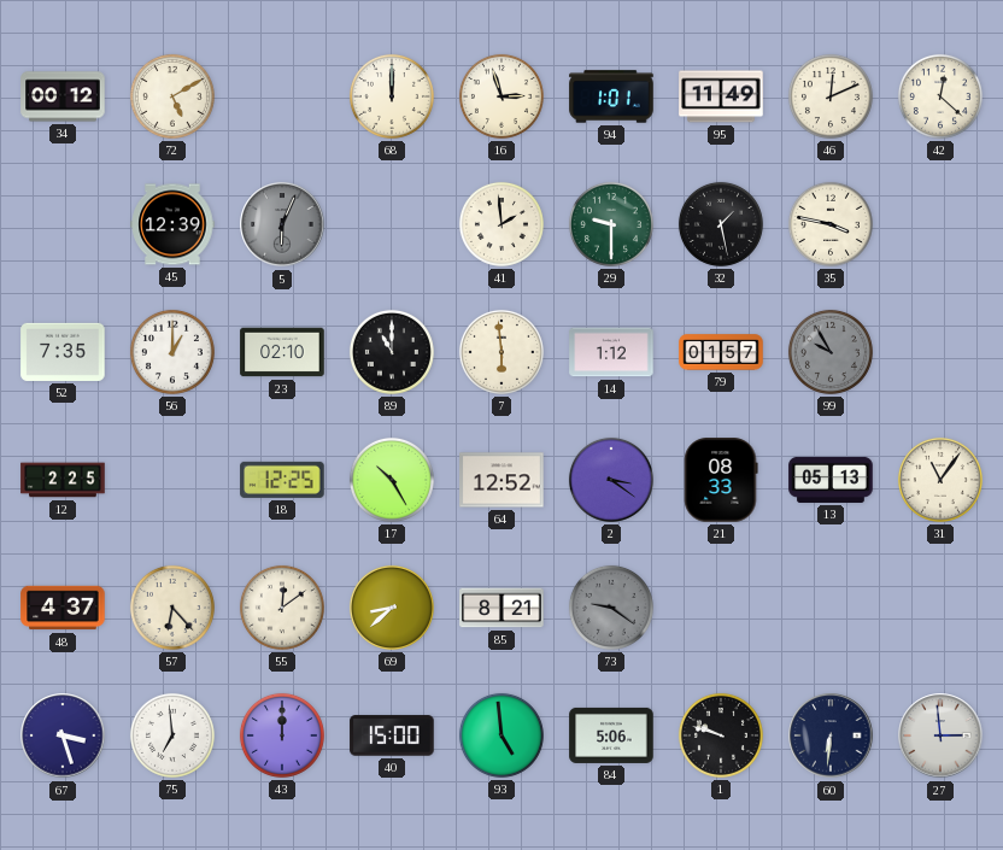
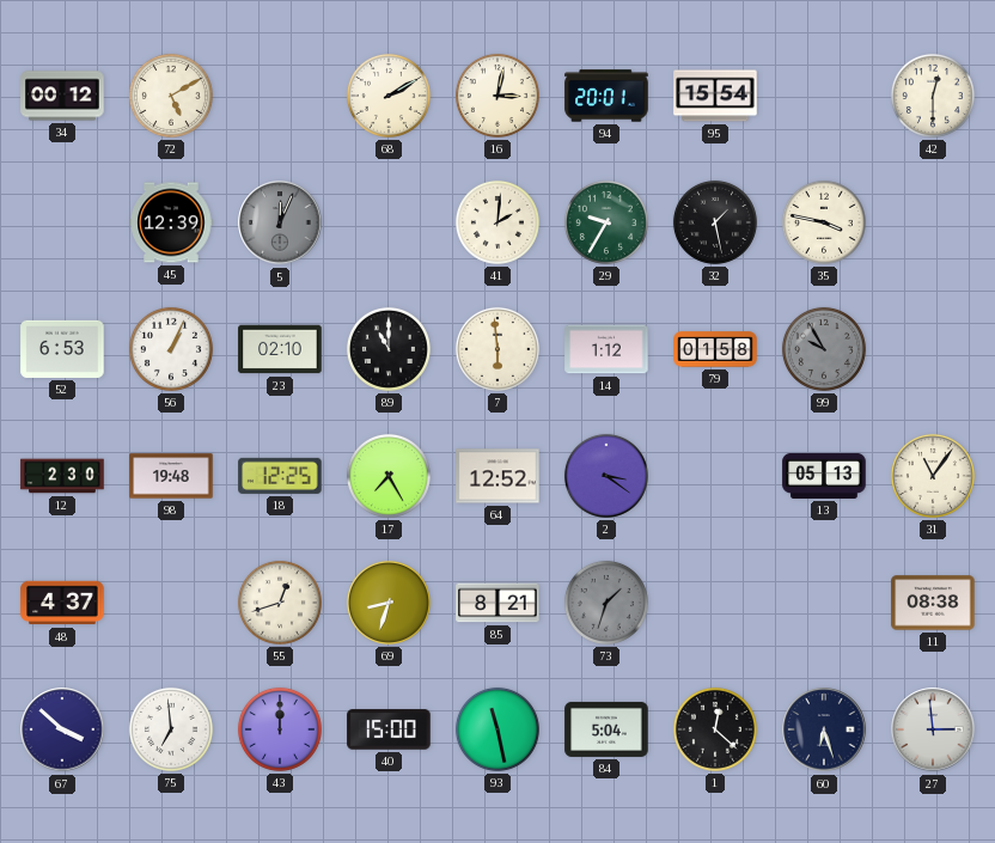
68: 12:00 -> 2:10 (389, 96)
16: 2:57 -> 3:02 (497, 96)
94: 1:01 -> 20:01 (606, 96)
95: 11:49 -> 15:54 (715, 96)
46: 12:11 -> none (831, 96)
42: 12:22 -> 12:30 (933, 96)
5: 6:04 -> 12:04 (280, 222)
41: 1:59 -> 2:01 (497, 222)
29: 9:30 -> 9:35 (606, 222)
52: 7:35 -> 6:53 (62, 349)
56: 1:00 -> 1:04 (171, 349)
79: 01:57 -> 01:58 (715, 349)
12: 2:25 -> 2:30 (62, 476)
98: none -> 19:48 (171, 476)
17: 10:25 -> 7:25 (389, 476)
21: 08:33 -> none (721, 480)
57: 6:23 -> none (172, 608)
55: 12:09 -> 12:42 (280, 603)
69: 8:38 -> 8:33 (389, 603)
73: 9:21 -> 1:33 (606, 603)
11: none -> 08:38 (933, 603)
67: 3:27 -> 3:52 (62, 729)
93: 4:59 -> 11:28 (497, 729)
84: 5:06 -> 5:04 (606, 729)
1: 9:48 -> 12:22 (715, 729)
60: 6:31 -> 6:27 (824, 729)
